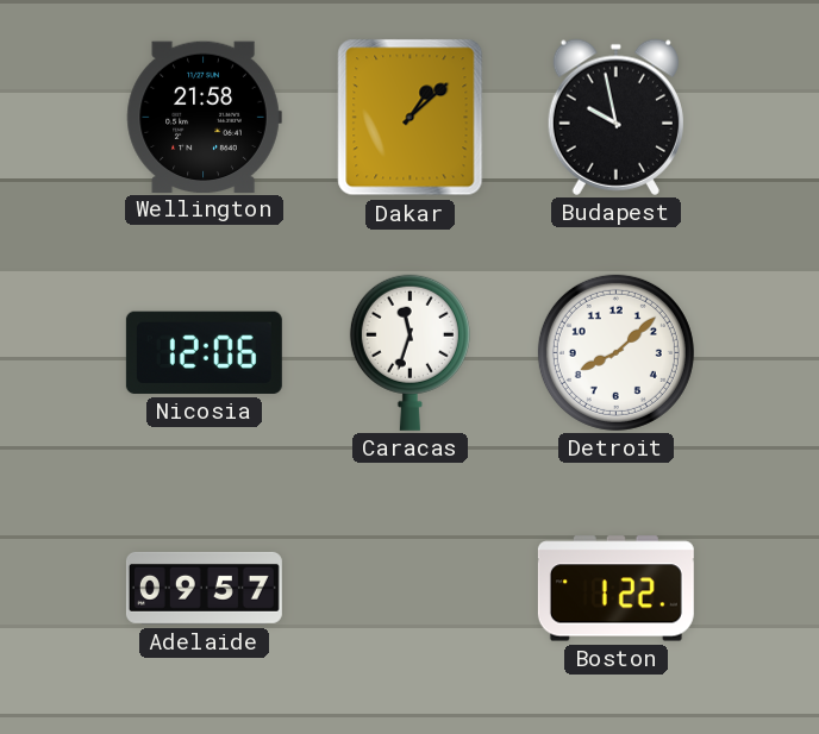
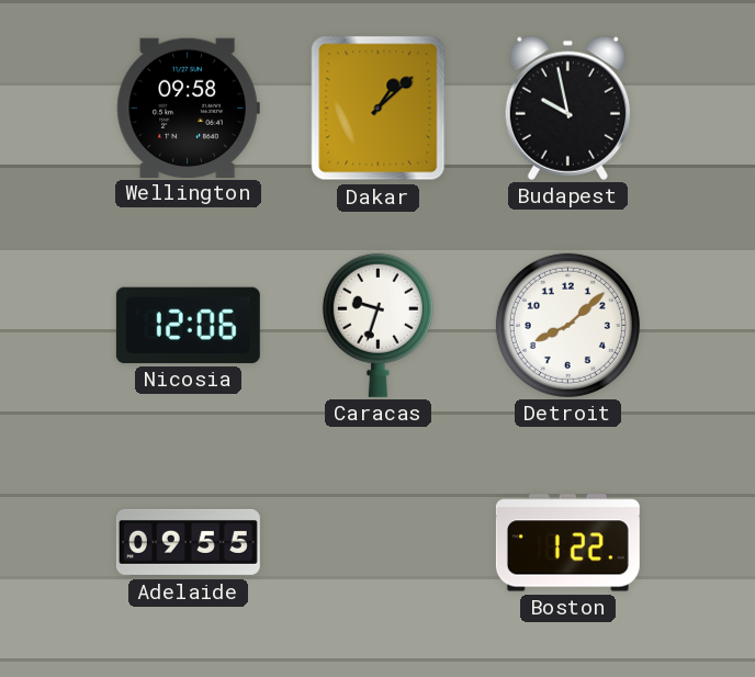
Wellington: 21:58 -> 09:58 (188, 108)
Caracas: 11:33 -> 9:33 (377, 325)
Adelaide: 09:57 -> 09:55 (188, 542)
